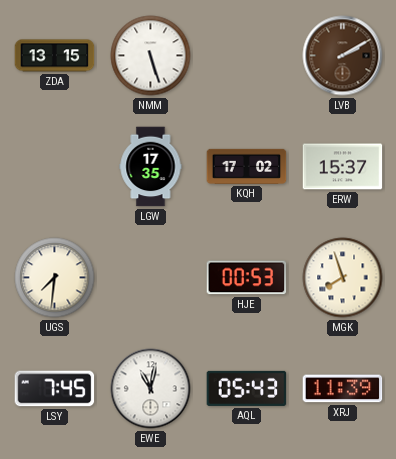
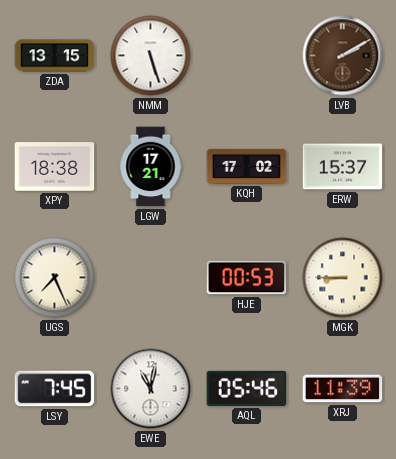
XPY: none -> 18:38 (55, 167)
LGW: 17:35 -> 17:21 (151, 167)
UGS: 7:31 -> 7:26 (55, 278)
MGK: 7:57 -> 8:45 (343, 278)
AQL: 05:43 -> 05:46 (247, 388)
